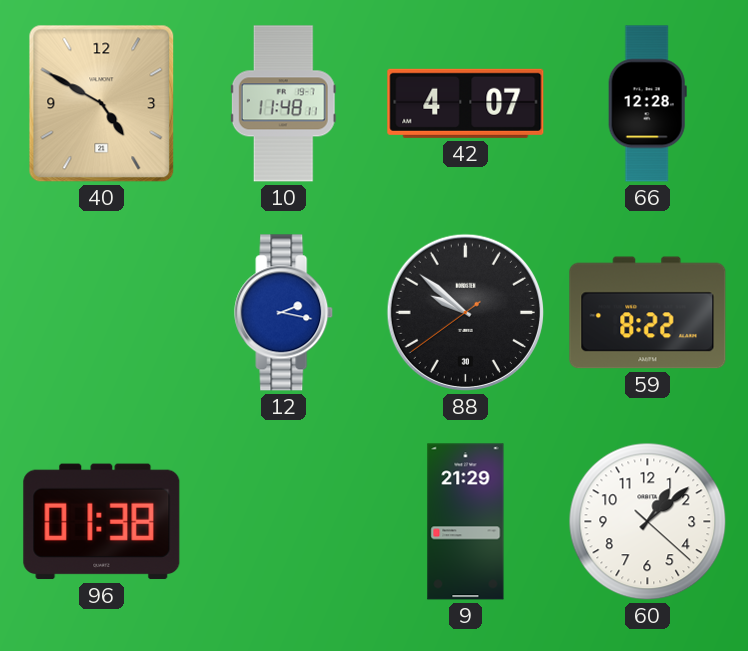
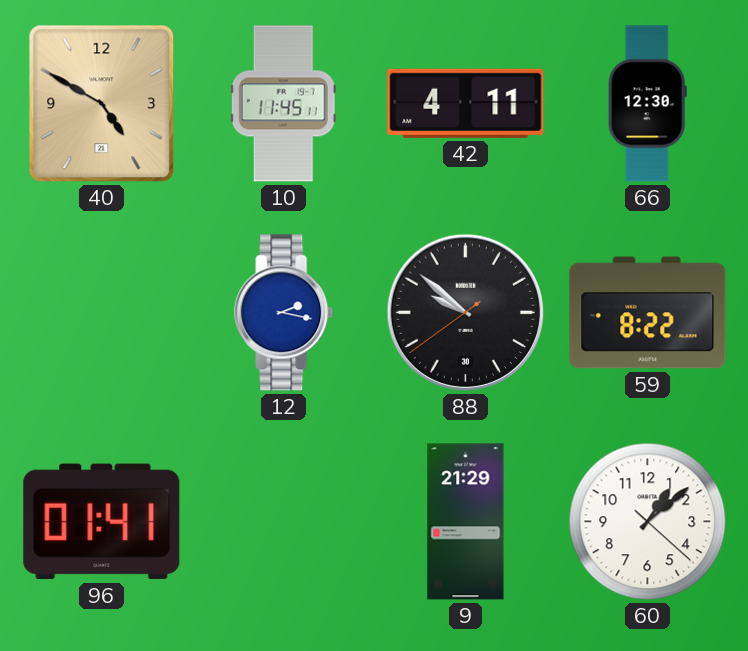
10: 11:48 -> 11:45 (283, 104)
42: 4:07 -> 4:11 (466, 103)
66: 12:28 -> 12:30 (647, 104)
96: 01:38 -> 01:41 (102, 522)
